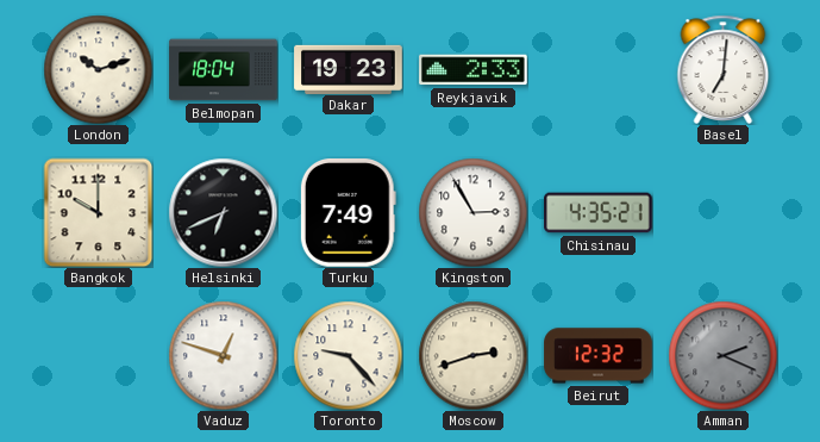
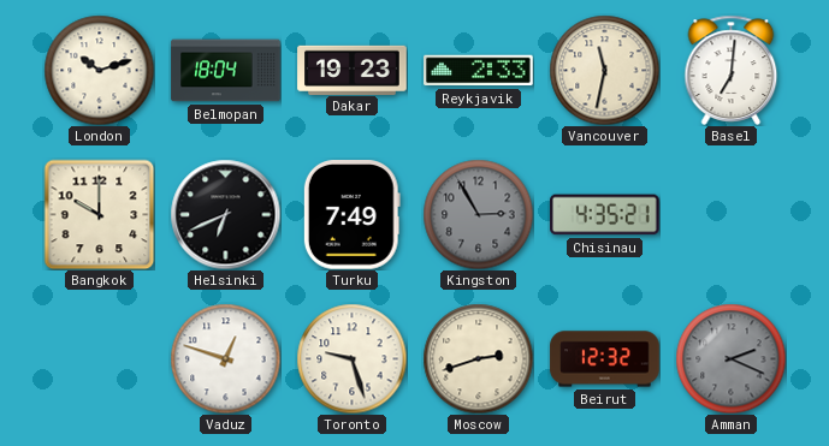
Vancouver: none -> 11:32 (604, 70)
Kingston dial: white -> grey (478, 214)
Toronto: 9:23 -> 9:27 (351, 358)
